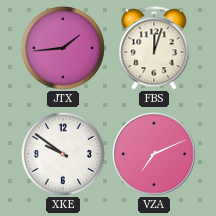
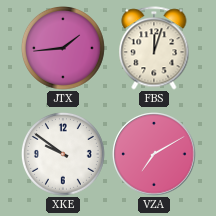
VZA: 7:11 -> 7:10 (154, 154)
